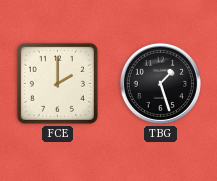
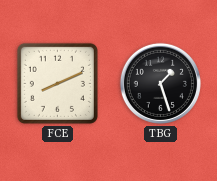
FCE: 2:00 -> 8:11 (57, 83)
